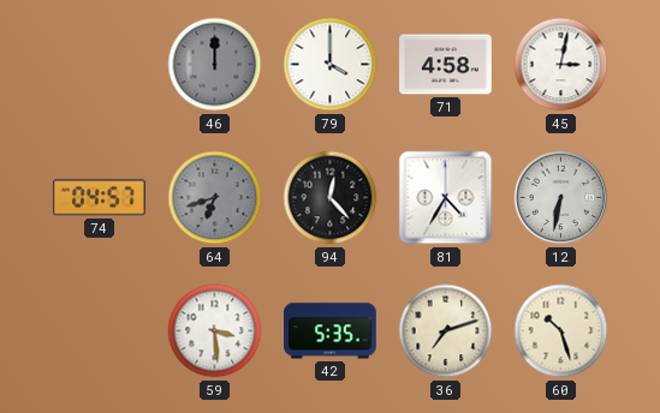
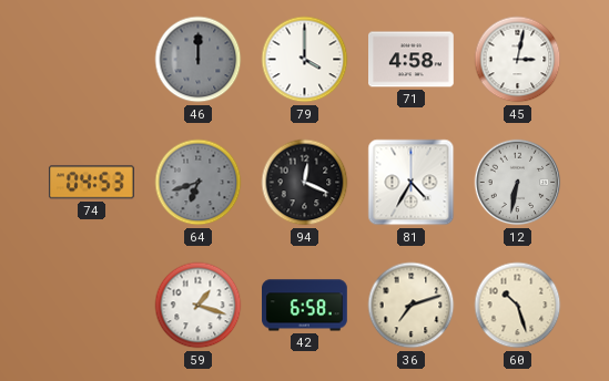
74: 04:57 -> 04:53 (91, 183)
94: 12:23 -> 12:19 (305, 183)
59: 3:29 -> 1:18 (199, 306)
42: 5:35 -> 6:58 (305, 306)
